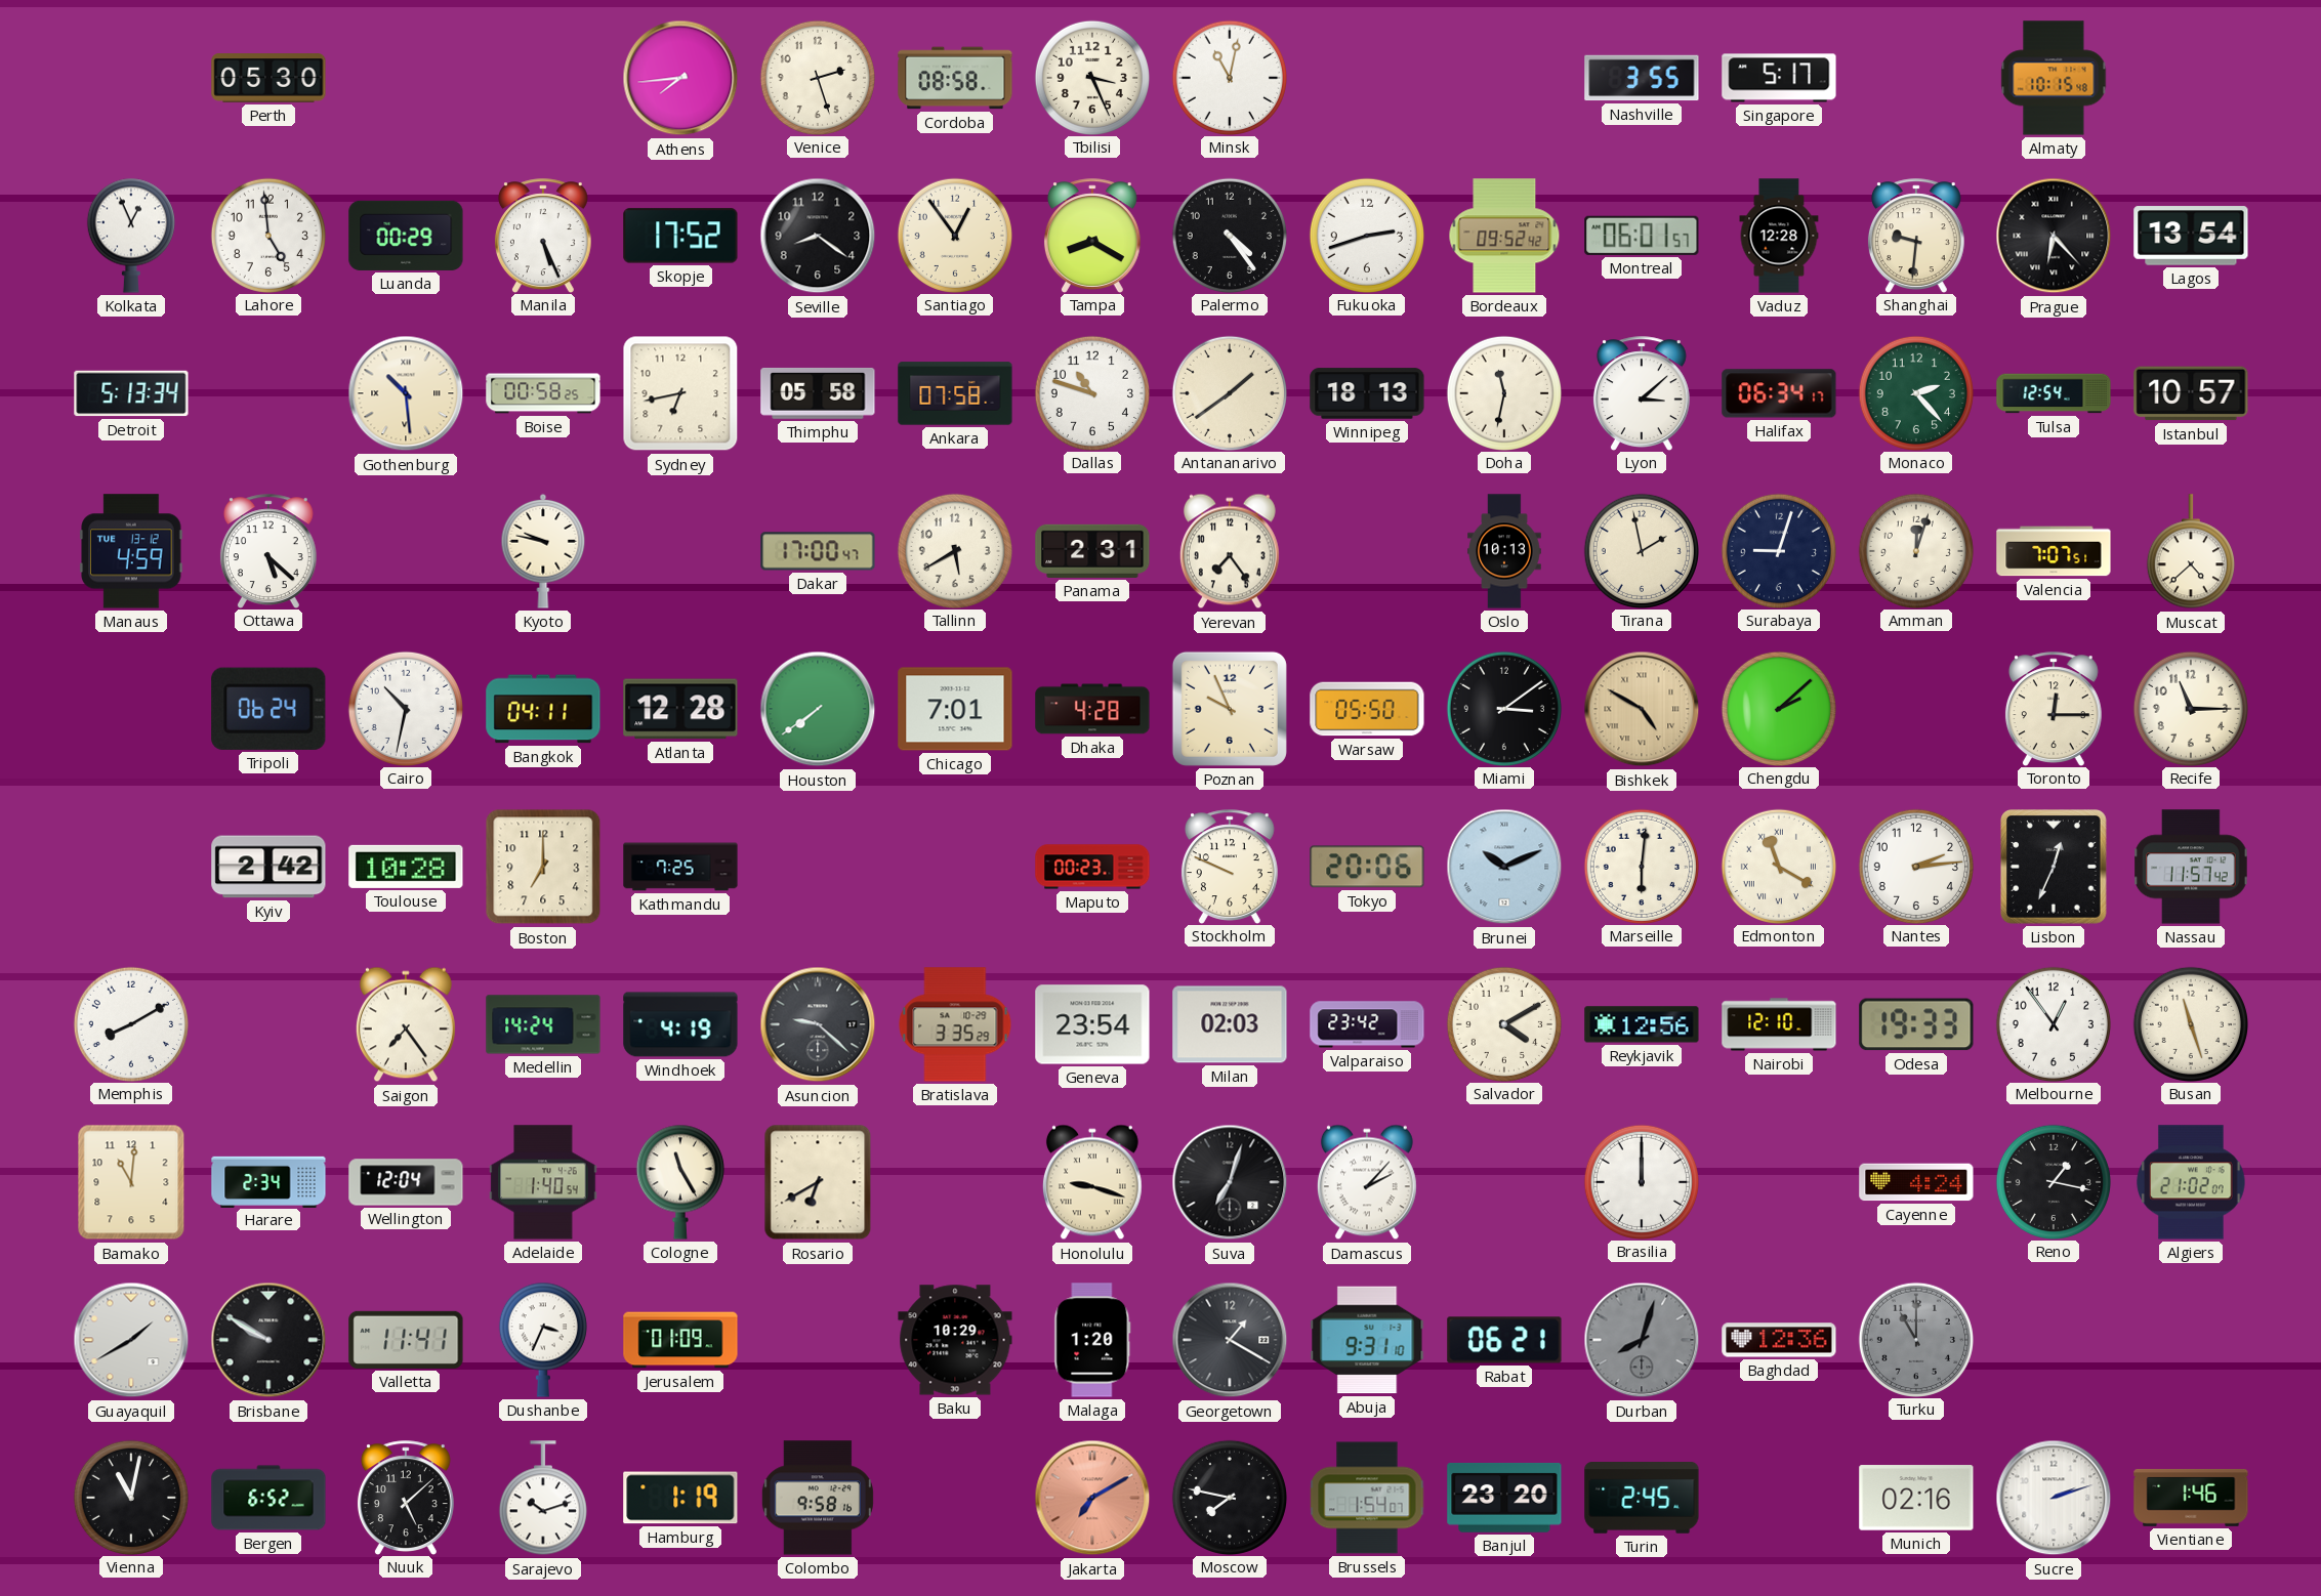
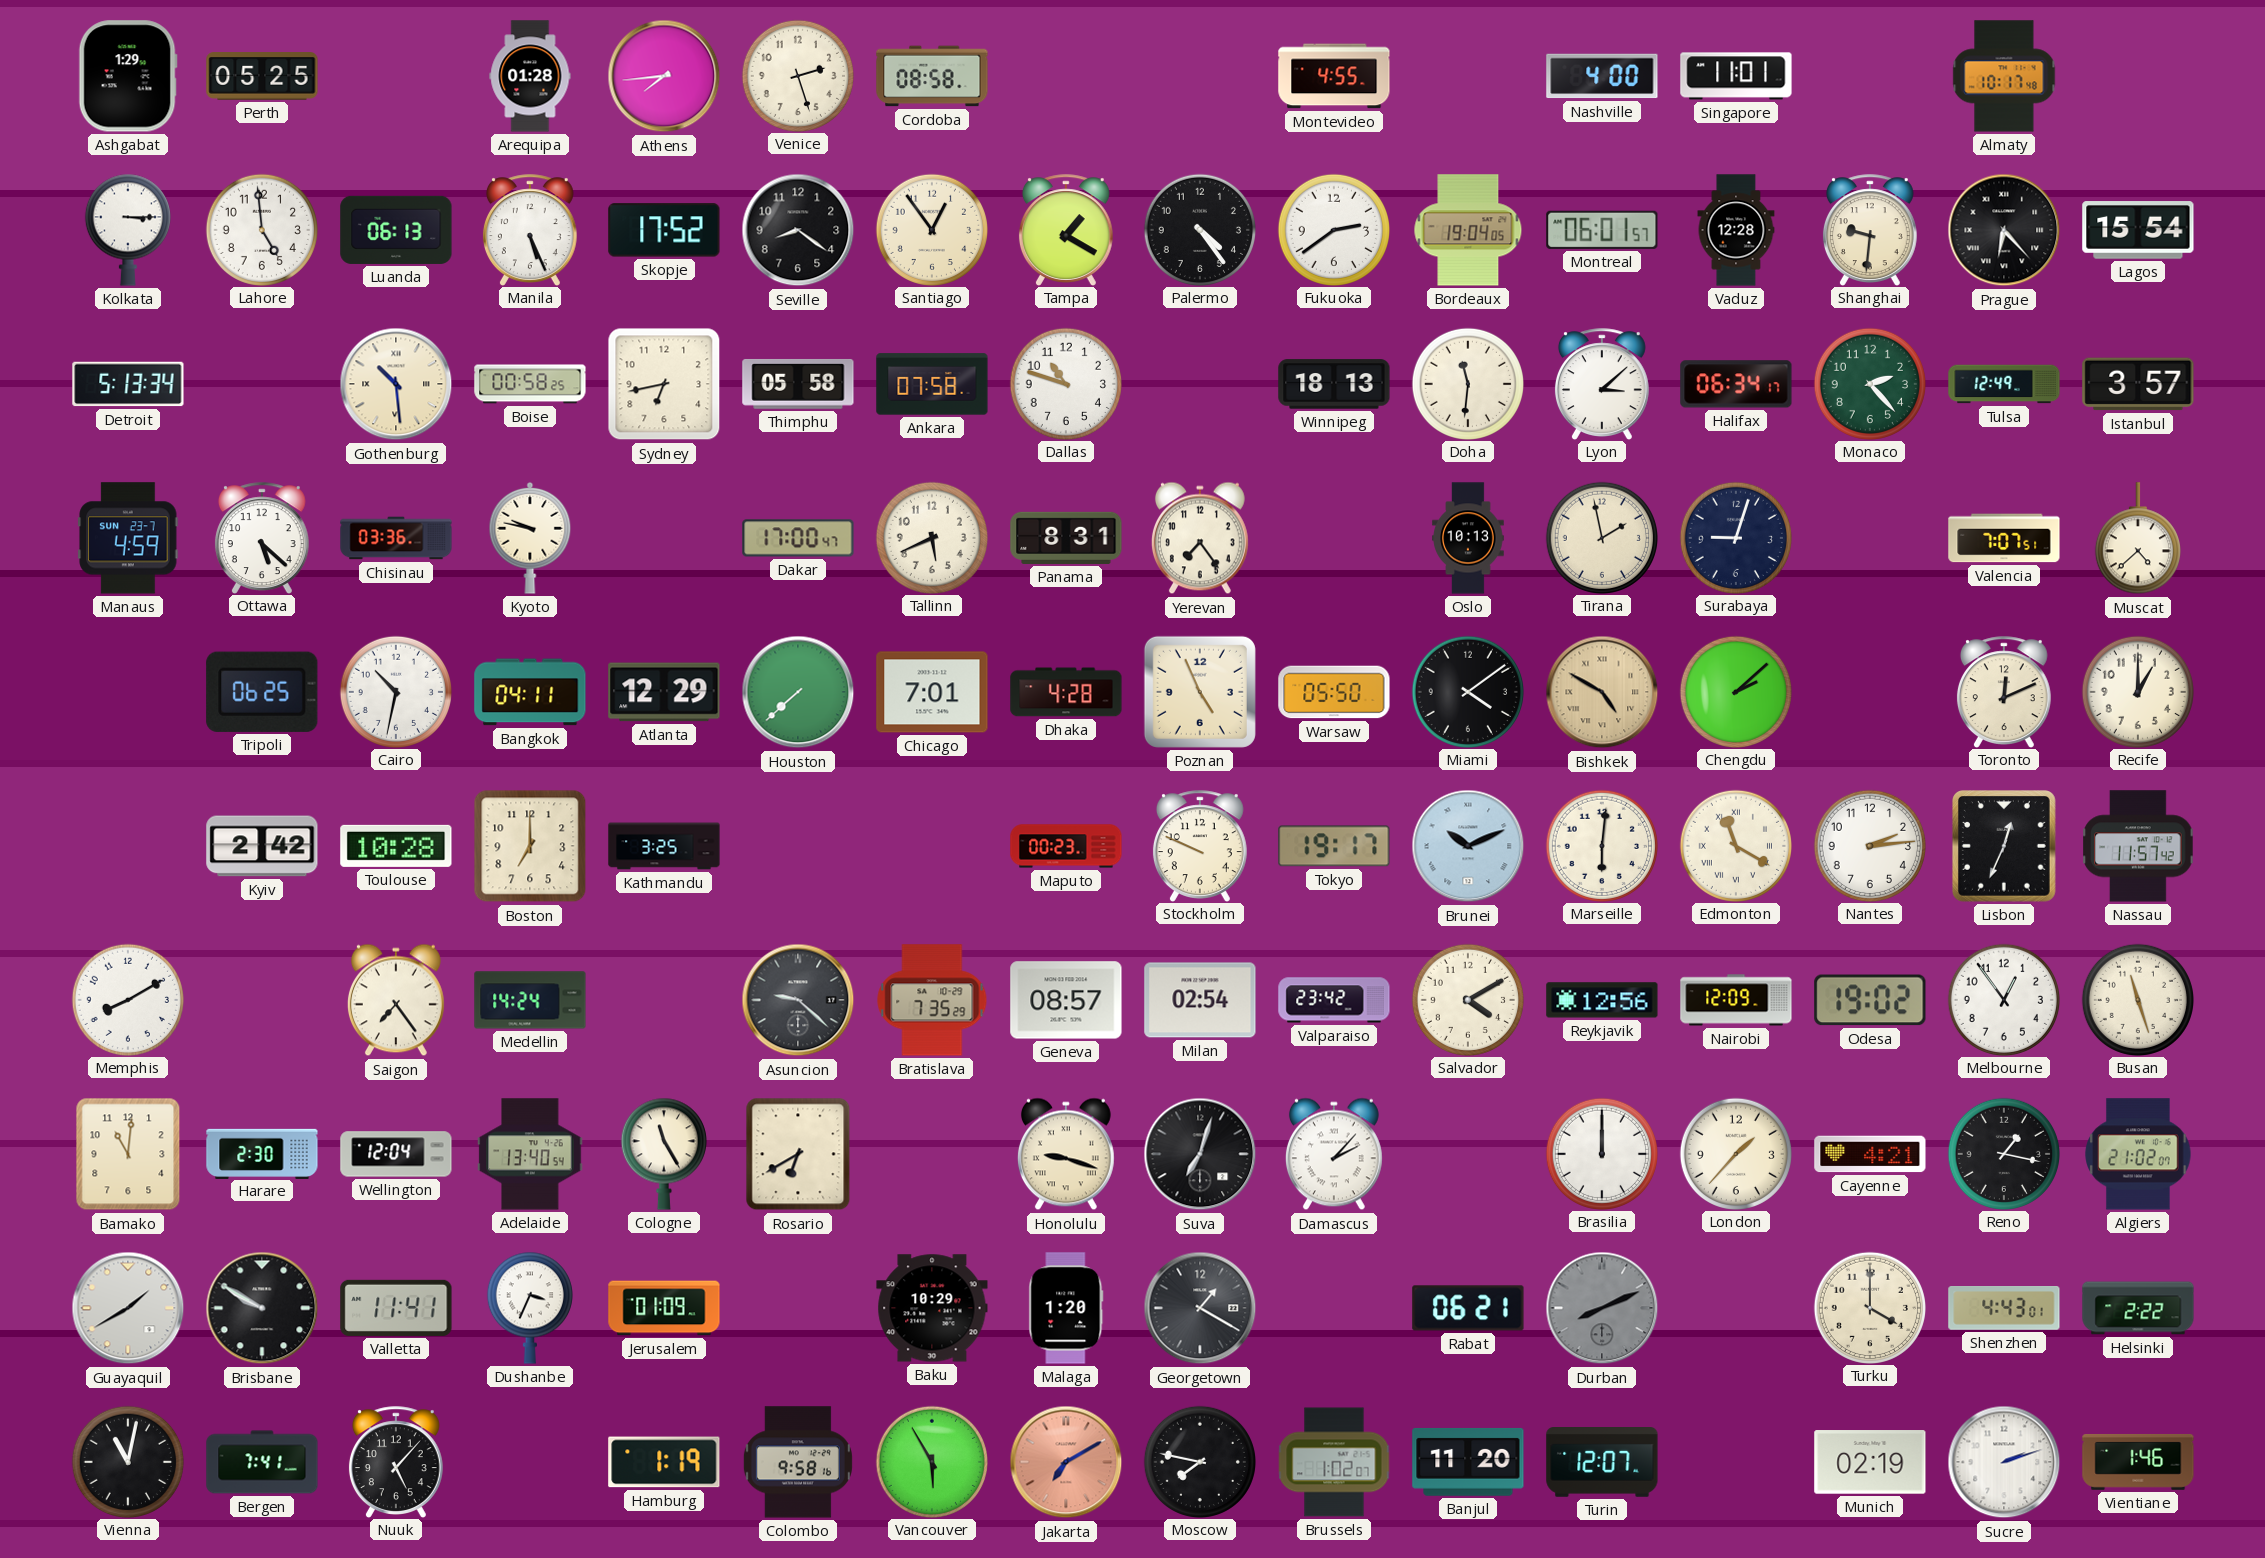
Ashgabat: none -> 1:29 (128, 76)
Perth: 05:30 -> 05:25 (262, 76)
Arequipa: none -> 01:28 (530, 76)
Tbilisi: 3:26 -> none (1091, 77)
Minsk: 11:02 -> none (1229, 77)
Montevideo: none -> 4:55 (1334, 76)
Nashville: 3:55 -> 4:00 (1602, 76)
Singapore: 5:17 -> 11:01 (1736, 76)
Almaty: 10:15 -> 10:17 (2004, 76)
Kolkata: 12:56 -> 3:15 (128, 230)
Luanda: 00:29 -> 06:13 (396, 230)
Tampa: 8:20 -> 1:20 (1066, 230)
Fukuoka: 2:42 -> 2:39 (1333, 229)
Bordeaux: 09:52 -> 19:04 (1468, 230)
Lagos: 13:54 -> 15:54 (2138, 230)
Antananarivo: 1:39 -> none (1229, 392)
Doha: 11:32 -> 11:31 (1467, 383)
Tulsa: 12:54 -> 12:49 (2004, 384)
Istanbul: 10:57 -> 3:57 (2138, 384)
Manaus date: TUE 13-12 -> SUN 23-7 (128, 538)
Chisinau: none -> 03:36 (396, 538)
Tallinn: 5:40 -> 5:41 (931, 537)
Panama: 2:31 -> 8:31 (1066, 538)
Amman: 12:03 -> none (1915, 550)
Tripoli: 06:24 -> 06:25 (262, 692)
Atlanta: 12:28 -> 12:29 (664, 692)
Houston: 7:39 -> 7:38 (798, 692)
Poznan: 9:56 -> 4:56 (1200, 692)
Miami: 3:09 -> 4:09 (1467, 691)
Toronto: 12:15 -> 12:11 (2004, 692)
Recife: 11:15 -> 1:00 (2137, 691)
Kathmandu: 7:25 -> 3:25 (664, 846)
Tokyo: 20:06 -> 19:17 (1334, 846)
Windhoek: 4:19 -> none (680, 1024)
Bratislava: 3:35 -> 7:35 (932, 1000)
Geneva: 23:54 -> 08:57 (1066, 1000)
Milan: 02:03 -> 02:54 (1200, 1000)
Nairobi: 12:10 -> 12:09 (1736, 1000)
Odesa: 19:33 -> 19:02 (1870, 1000)
Harare: 2:34 -> 2:30 (262, 1153)
Adelaide: 1:40 -> 13:40 (530, 1154)
London: none -> 1:37 (1735, 1153)
Cayenne: 4:24 -> 4:21 (1870, 1154)
Abuja: 9:31 -> none (1367, 1340)
Durban: 8:03 -> 8:11 (1602, 1308)
Baghdad: 12:36 -> none (1779, 1340)
Turku: 11:00 -> 4:00 (1869, 1307)
Turku dial: grey -> cream (1869, 1307)
Shenzhen: none -> 4:43 (2004, 1309)
Helsinki: none -> 2:22 (2138, 1308)
Bergen: 6:52 -> 7:41 (262, 1462)
Nuuk: 5:08 -> 5:07 (396, 1462)
Sarajevo: 10:12 -> none (543, 1499)
Vancouver: none -> 5:55 (931, 1461)
Brussels: 1:54 -> 1:02 (1334, 1462)
Banjul: 23:20 -> 11:20 (1468, 1462)
Turin: 2:45 -> 12:07 (1602, 1463)
Munich: 02:16 -> 02:19 (1870, 1462)
